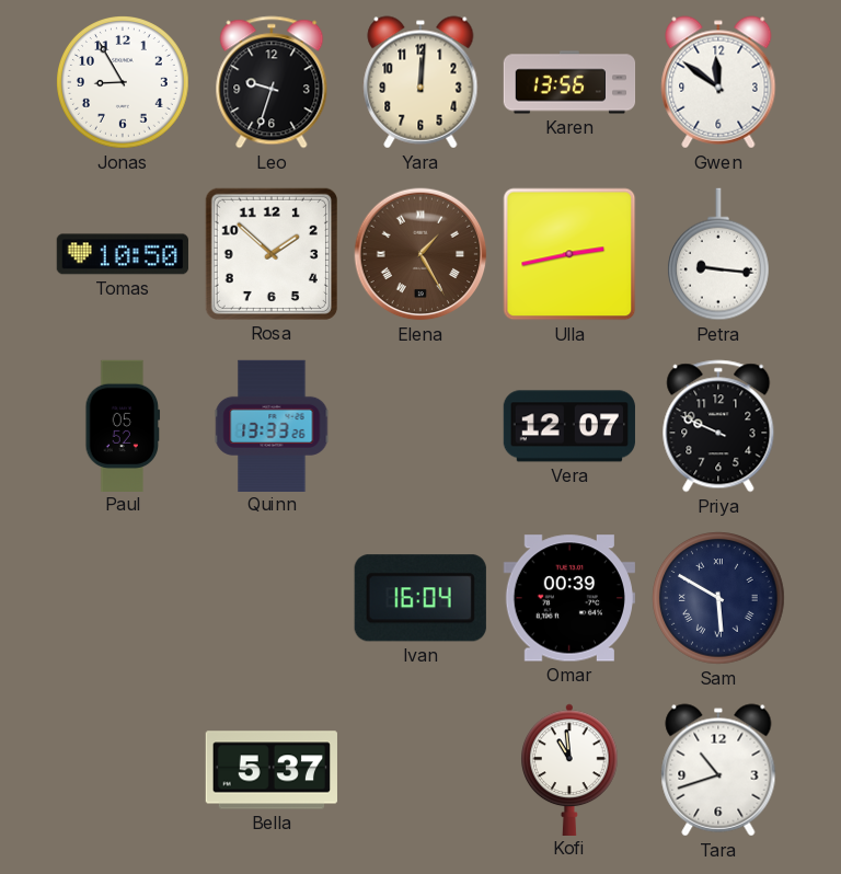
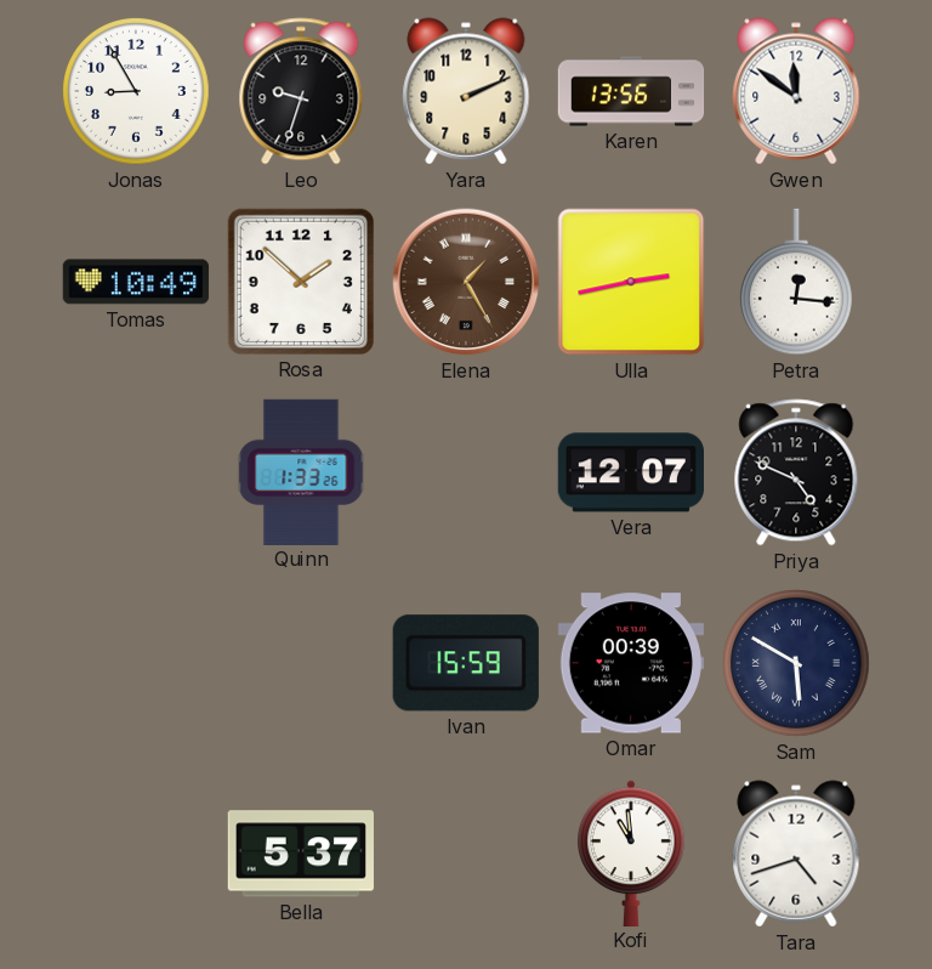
Yara: 12:01 -> 2:11 (466, 91)
Tomas: 10:50 -> 10:49 (136, 282)
Petra: 9:16 -> 12:16 (796, 282)
Paul: 05:52 -> none (123, 425)
Quinn: 13:33 -> 1:33 (301, 471)
Priya: 9:49 -> 4:49 (796, 472)
Ivan: 16:04 -> 15:59 (466, 663)
Tara: 10:42 -> 4:42 (796, 854)
